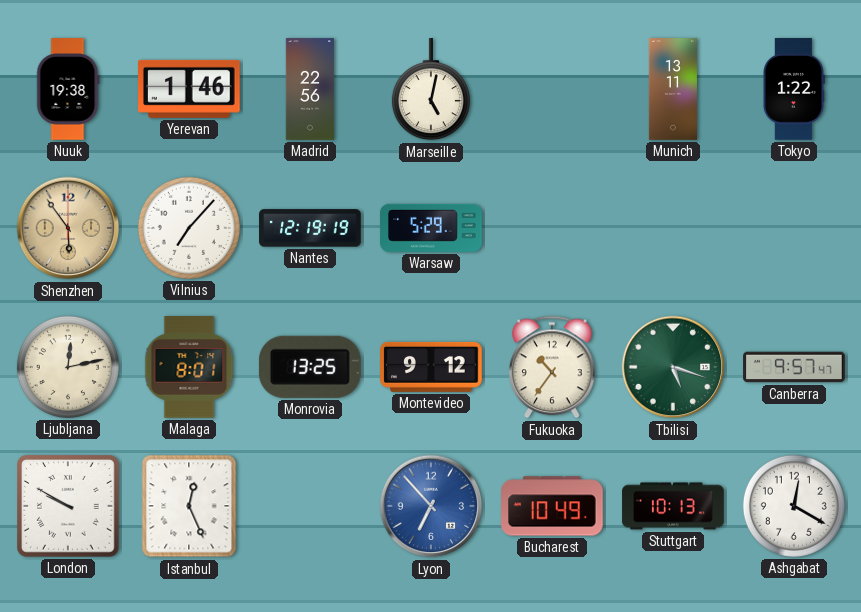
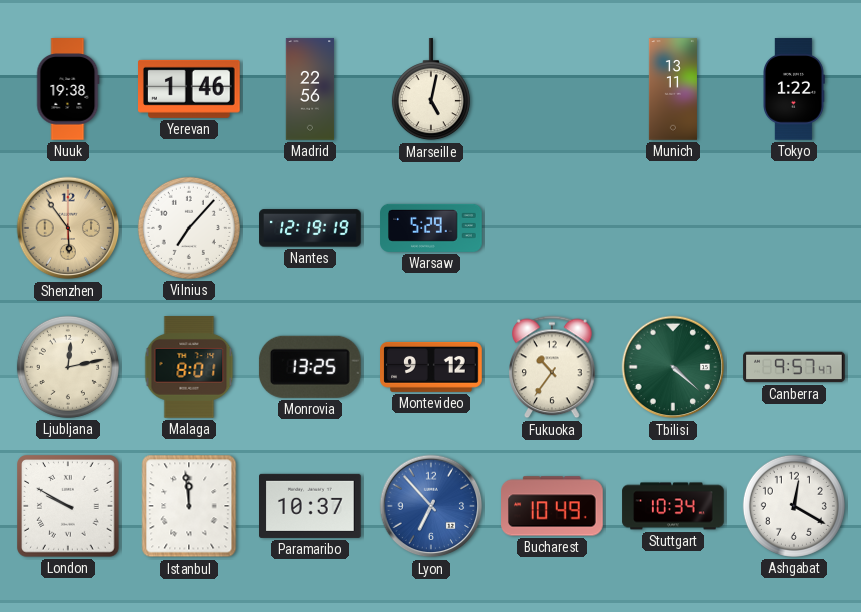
Tbilisi: 5:18 -> 4:22 (673, 367)
Istanbul: 12:26 -> 11:59 (189, 506)
Paramaribo: none -> 10:37 (311, 506)
Stuttgart: 10:13 -> 10:34 (673, 506)
